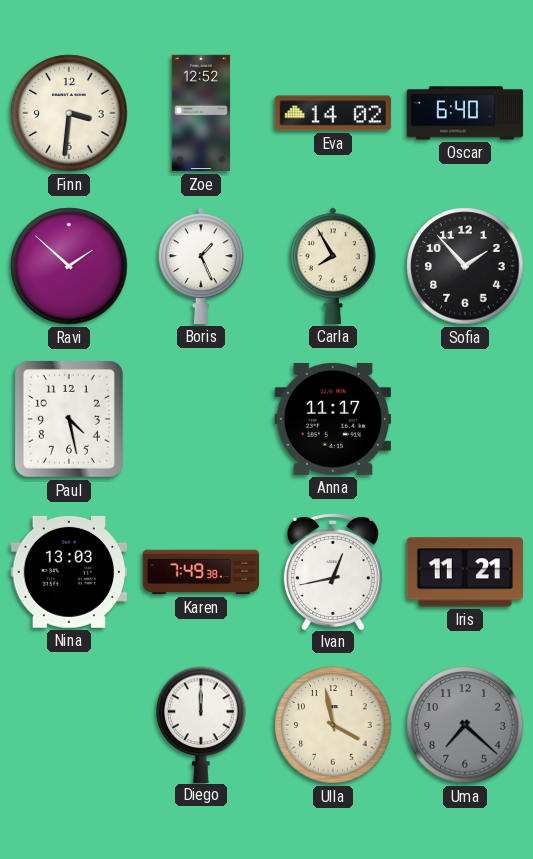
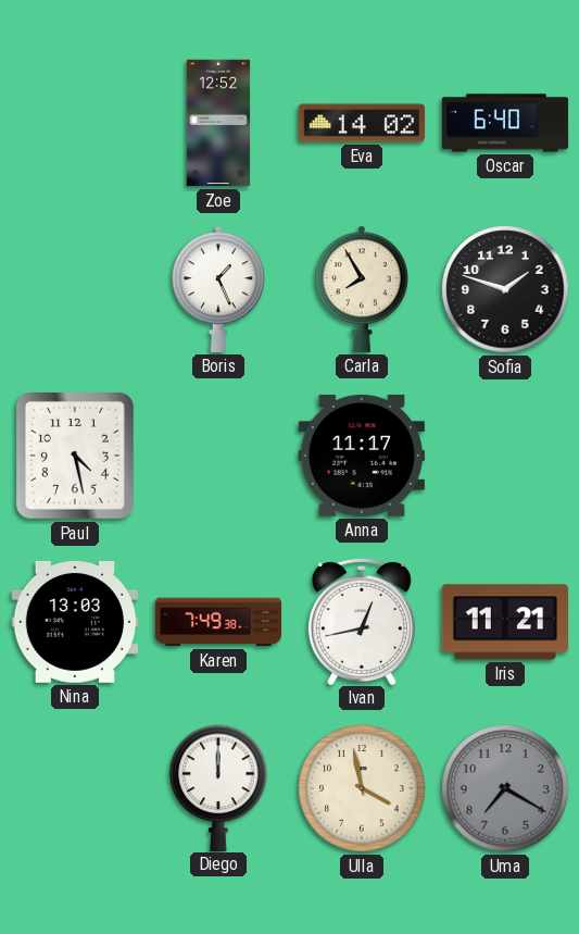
Finn: 3:31 -> none (69, 113)
Ravi: 1:52 -> none (69, 266)
Sofia: 1:53 -> 1:48 (505, 289)
Uma: 7:22 -> 7:20 (505, 788)
